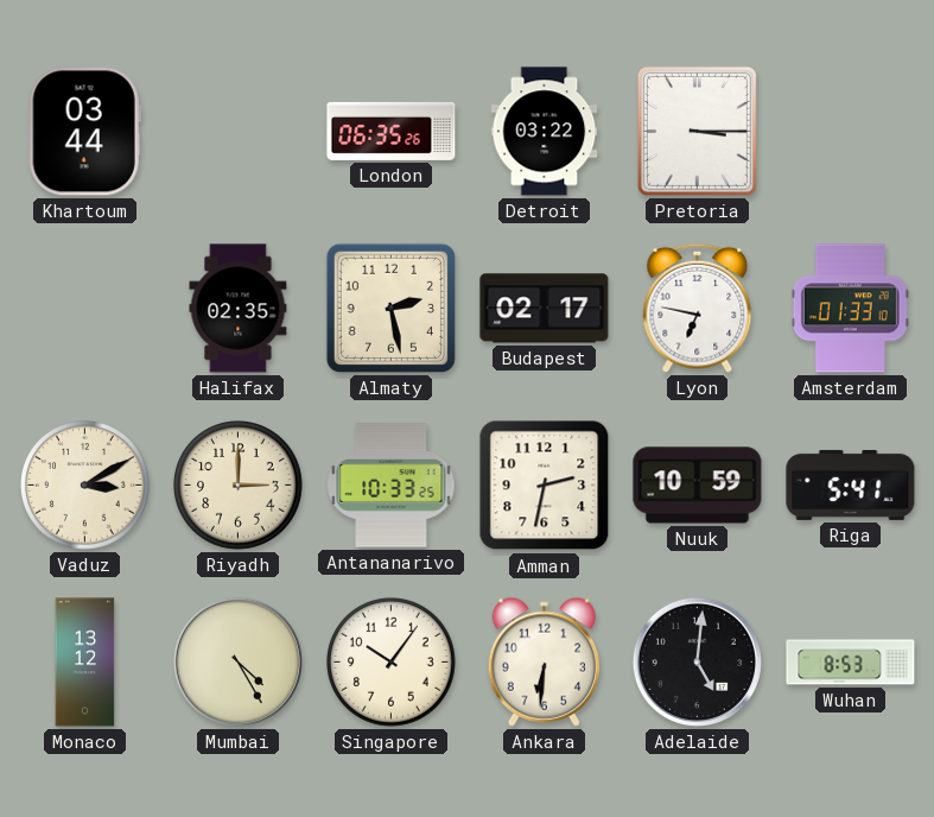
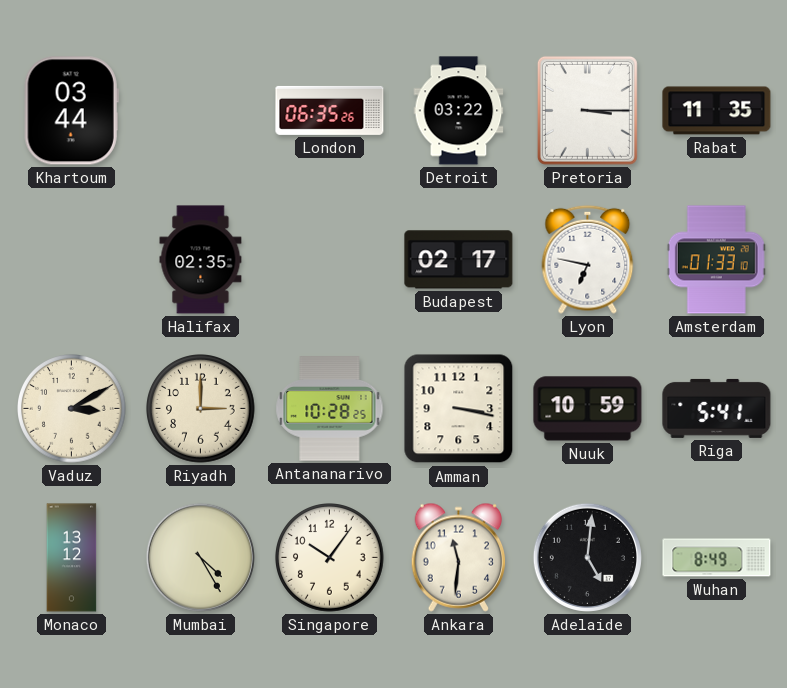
Rabat: none -> 11:35 (717, 111)
Almaty: 2:28 -> none (390, 308)
Antananarivo: 10:33 -> 10:28 (330, 409)
Amman: 2:32 -> 3:17 (459, 409)
Ankara: 6:31 -> 11:31 (458, 557)
Wuhan: 8:53 -> 8:49 (717, 558)
